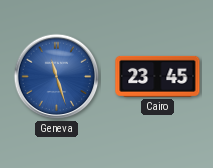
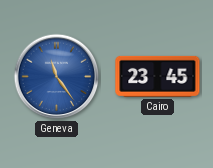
Geneva: 11:27 -> 11:24 (57, 77)
